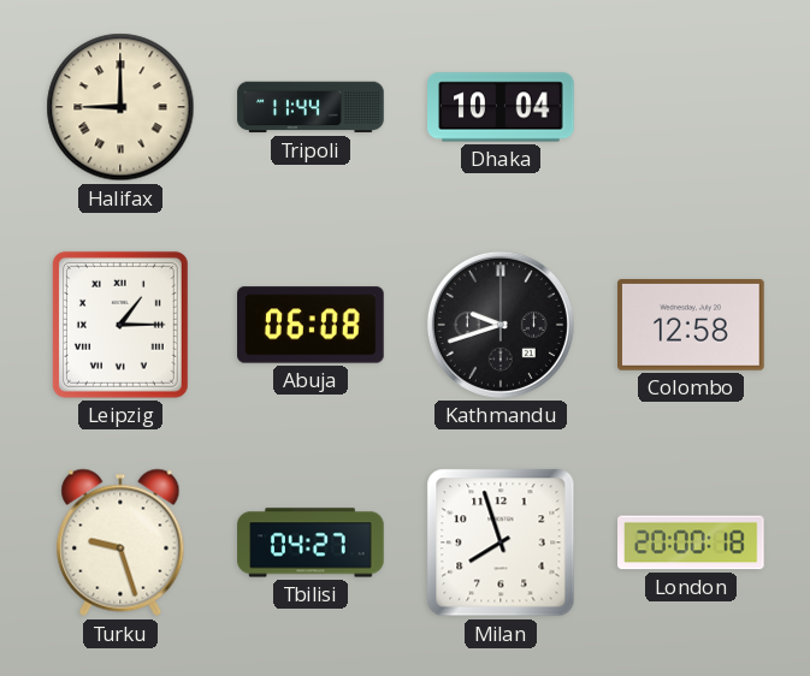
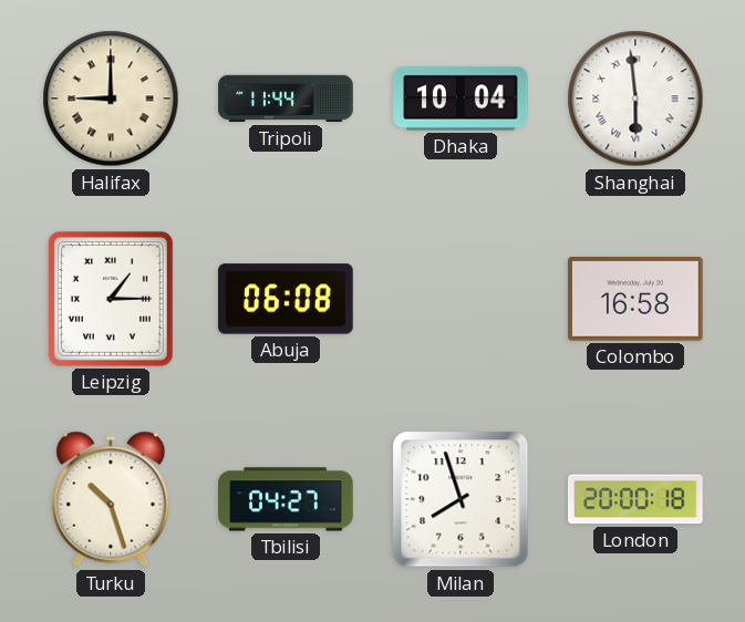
Shanghai: none -> 5:59 (635, 99)
Kathmandu: 9:42 -> none (501, 325)
Colombo: 12:58 -> 16:58 (635, 300)
Turku: 9:27 -> 10:27 (111, 499)
